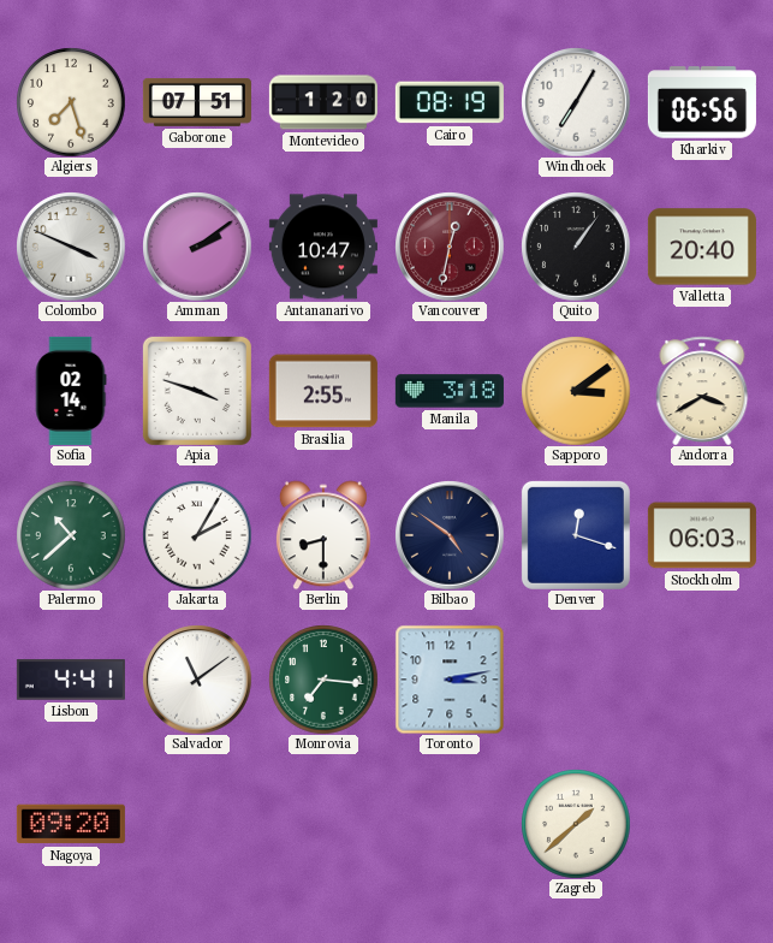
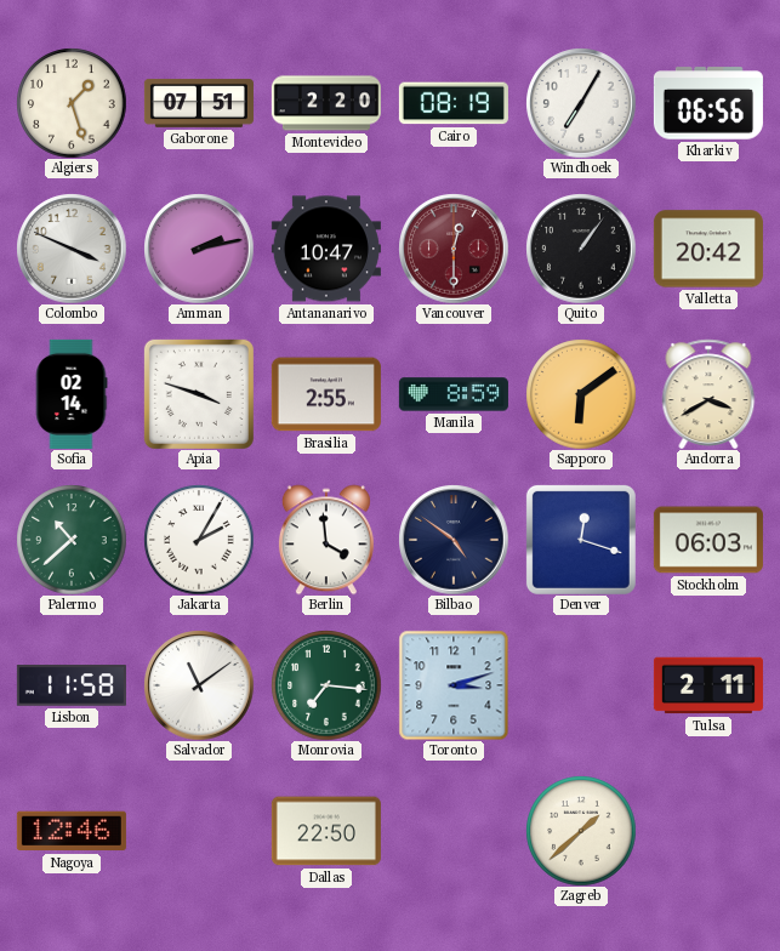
Algiers: 7:27 -> 1:27 (72, 103)
Montevideo: 1:20 -> 2:20 (326, 103)
Amman: 2:09 -> 2:13 (199, 249)
Vancouver: 12:32 -> 12:30 (454, 249)
Valletta: 20:40 -> 20:42 (708, 249)
Manila: 3:18 -> 8:59 (454, 394)
Sapporo: 3:09 -> 6:09 (581, 394)
Berlin: 8:30 -> 3:59 (326, 540)
Lisbon: 4:41 -> 11:58 (72, 685)
Toronto: 3:13 -> 3:12 (454, 685)
Tulsa: none -> 2:11 (708, 685)
Nagoya: 09:20 -> 12:46 (72, 831)
Dallas: none -> 22:50 (326, 831)
